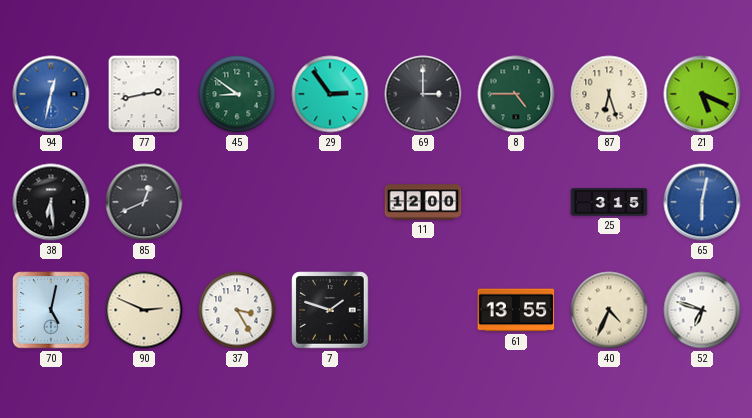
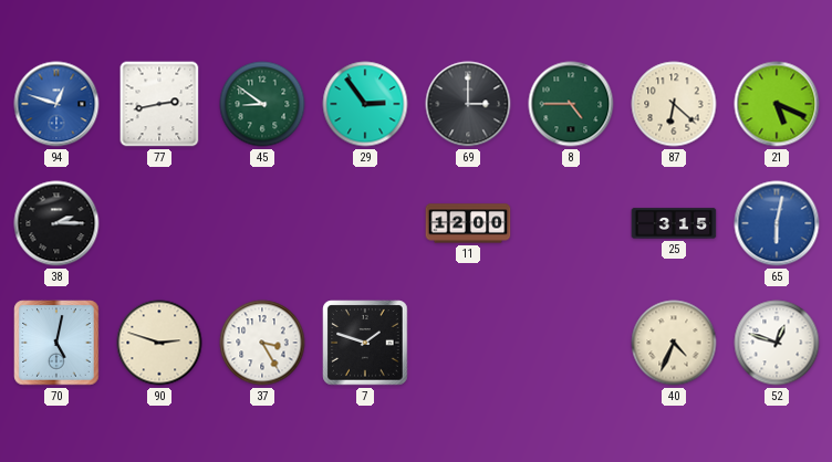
94: 12:32 -> 12:48 (56, 104)
87: 6:27 -> 6:22 (674, 104)
38: 6:29 -> 2:15 (56, 223)
85: 12:41 -> none (144, 202)
90: 2:49 -> 2:48 (159, 343)
61: 13:55 -> none (516, 310)
52: 6:48 -> 12:48 (777, 343)
